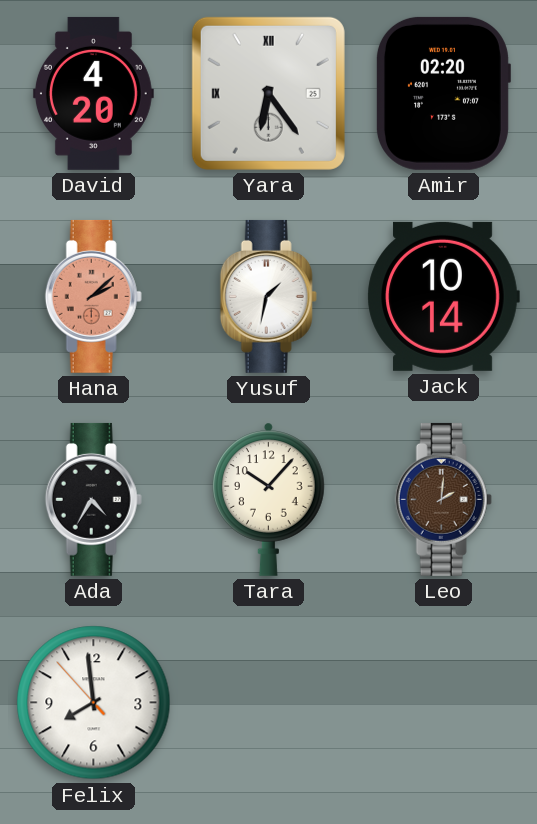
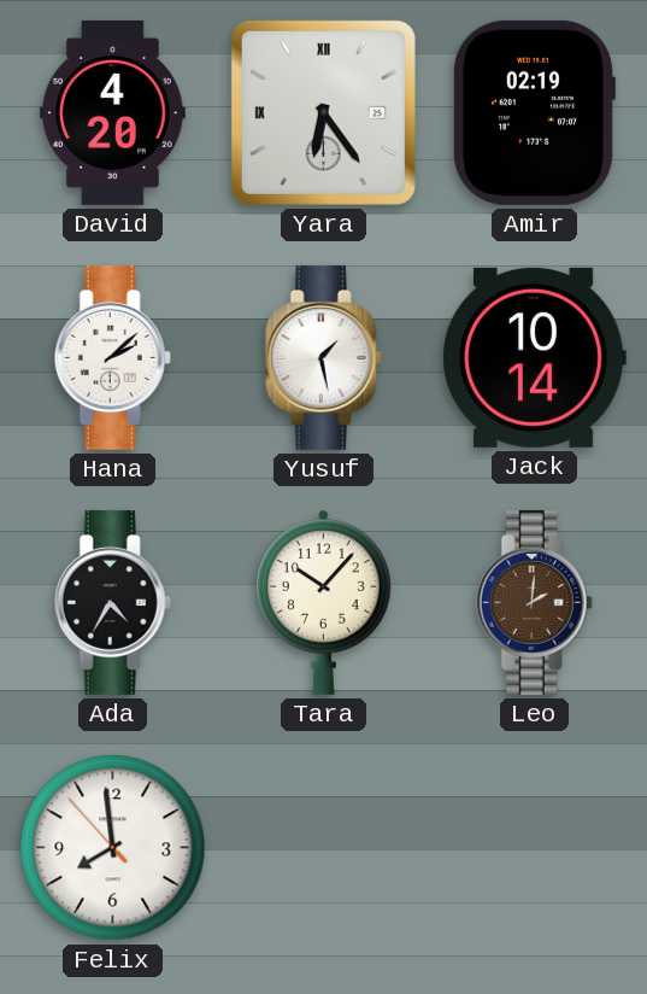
Amir: 02:20 -> 02:19 (534, 112)
Hana dial: salmon -> white (112, 357)
Yusuf: 1:32 -> 1:28 (323, 357)
